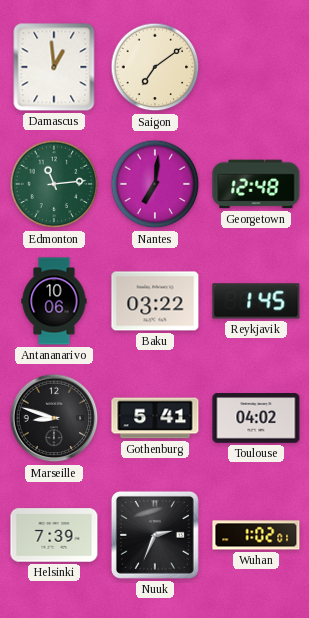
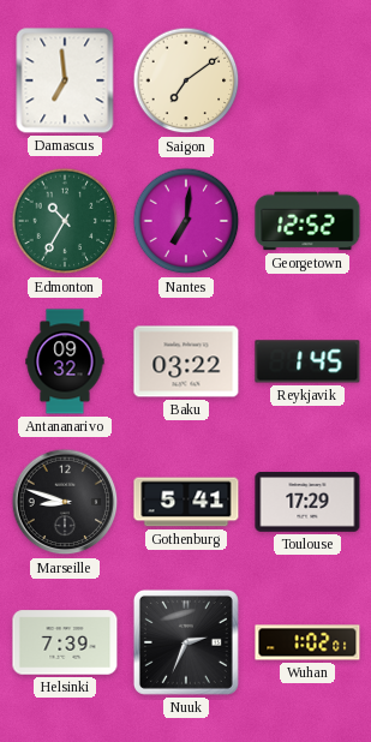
Damascus: 12:59 -> 6:59 (65, 80)
Edmonton: 11:14 -> 10:35 (65, 221)
Georgetown: 12:48 -> 12:52 (307, 221)
Antananarivo: 10:06 -> 09:32 (65, 361)
Toulouse: 04:02 -> 17:29 (307, 502)
